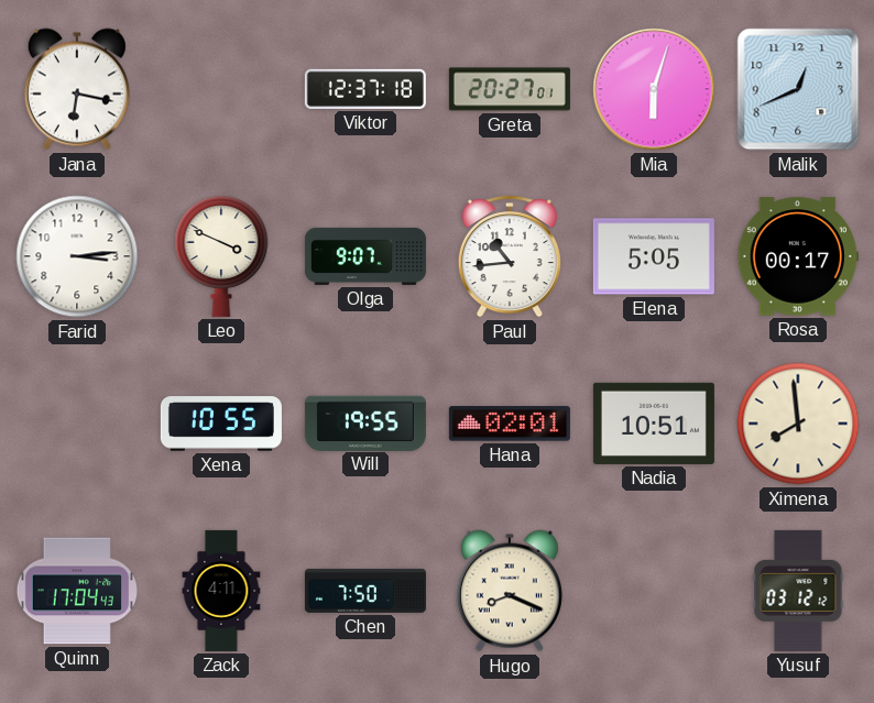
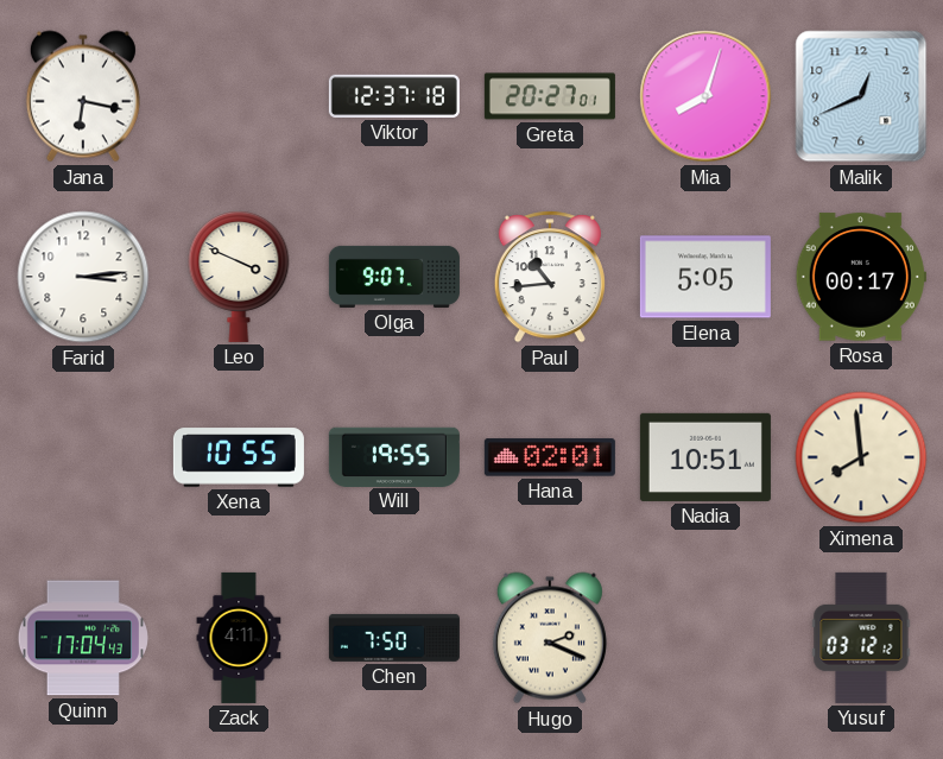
Mia: 6:03 -> 8:03 (705, 96)
Hugo: 8:19 -> 2:19 (550, 638)
